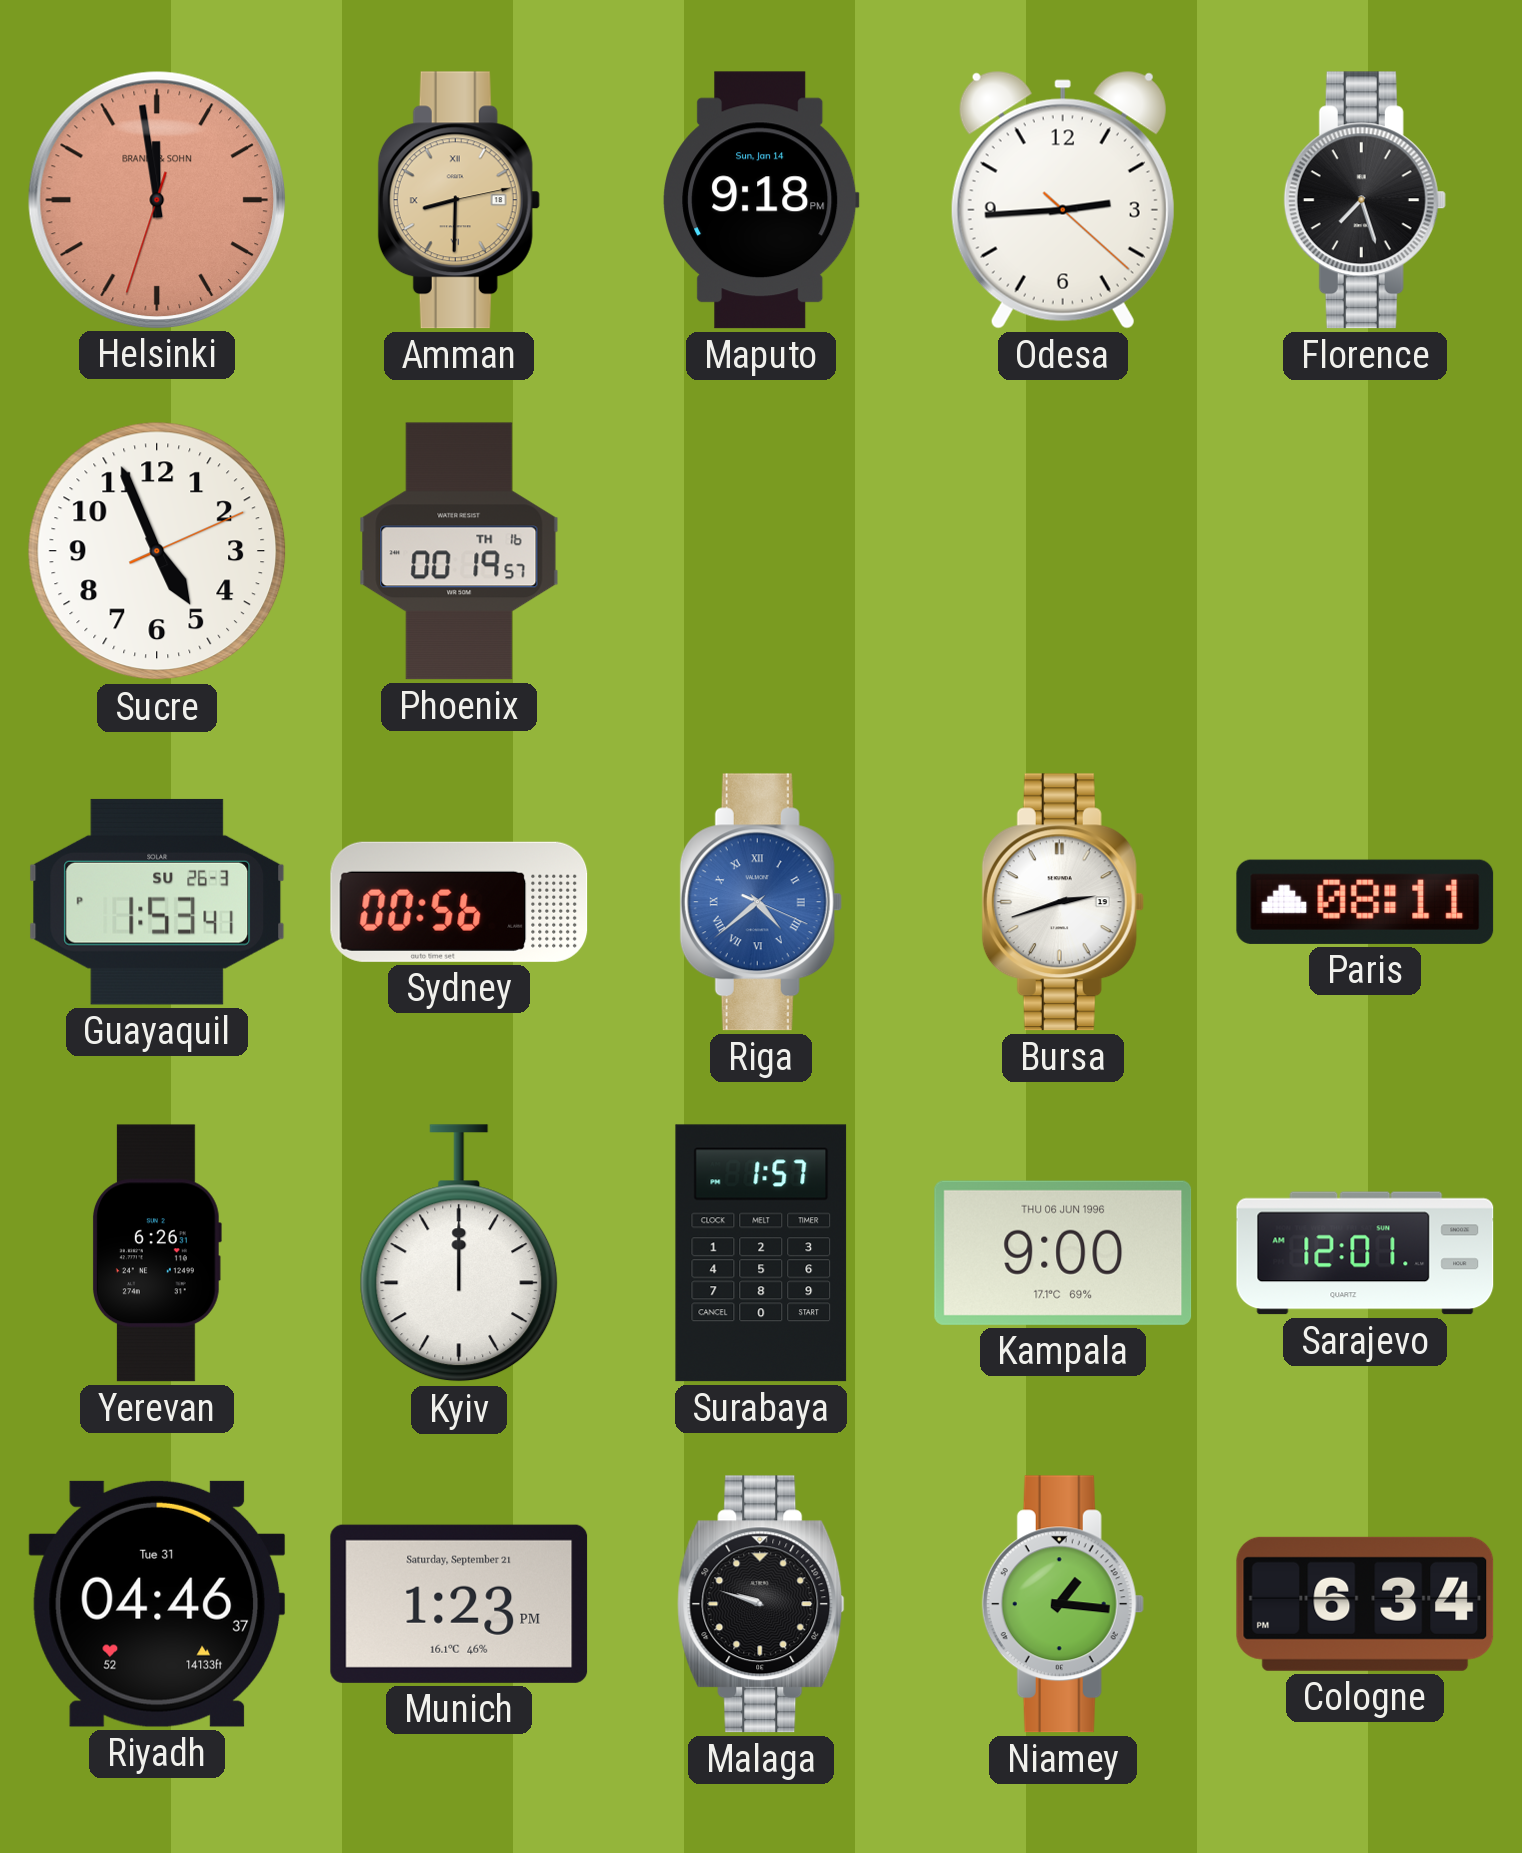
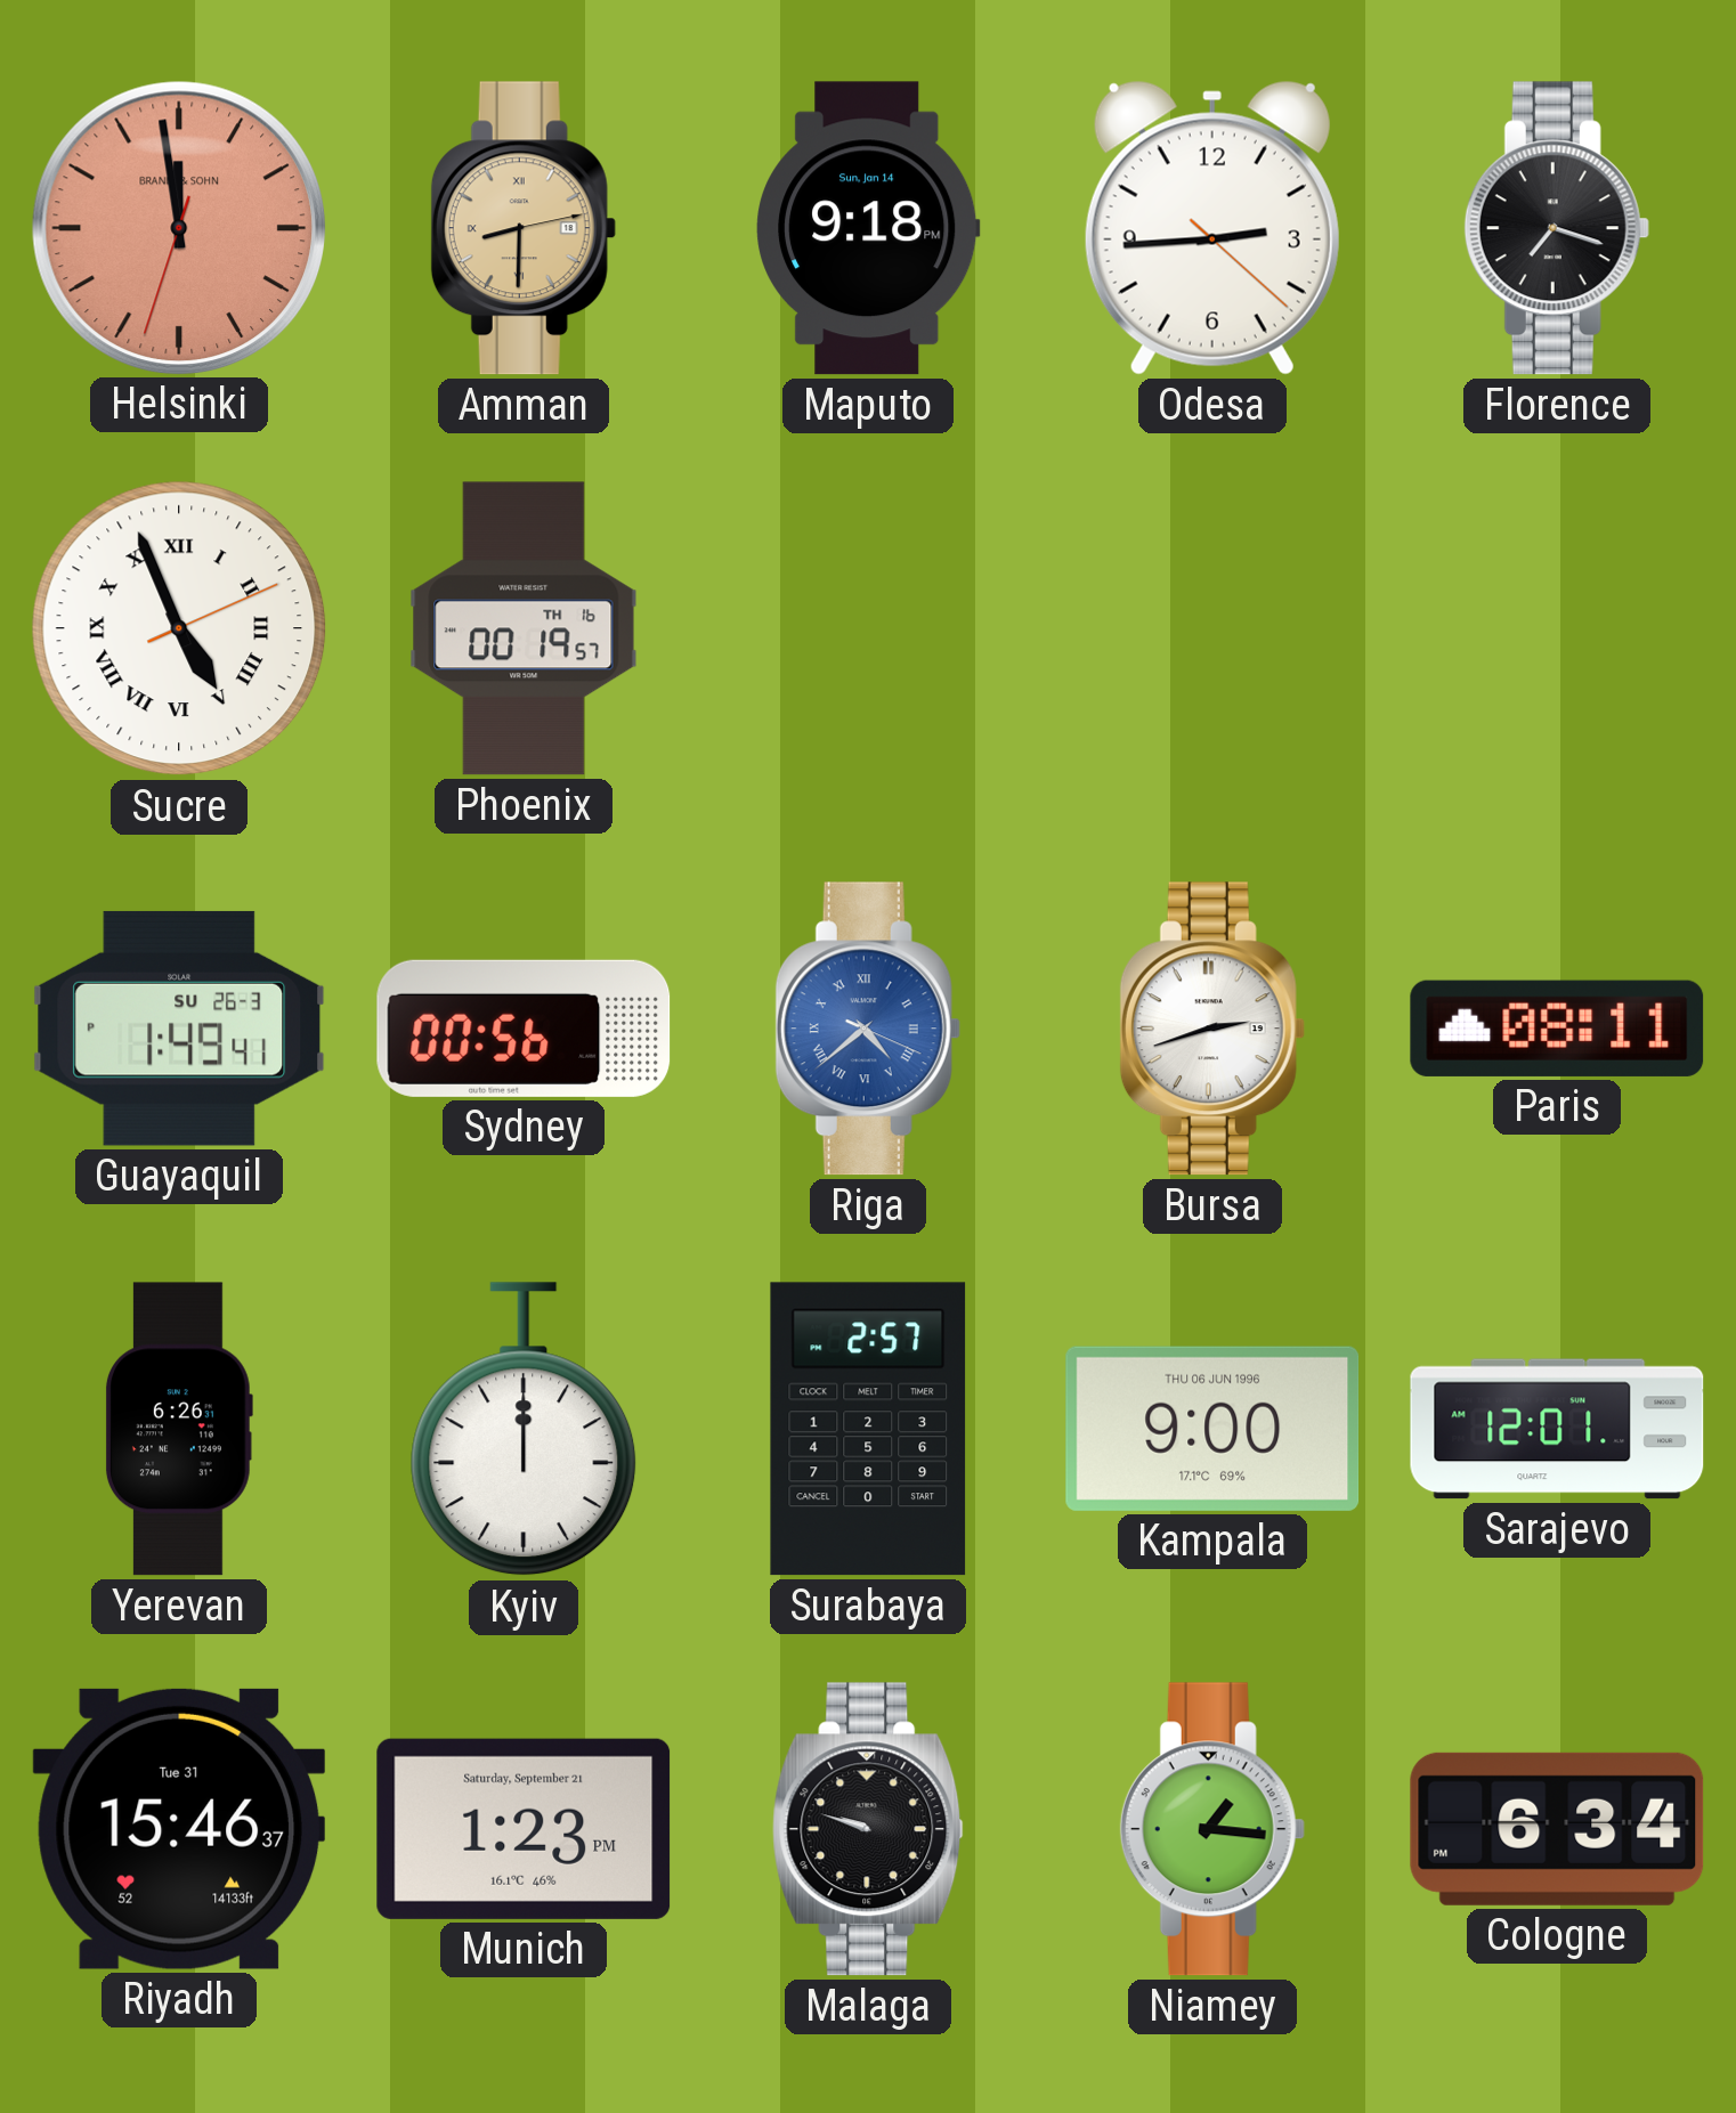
Florence: 7:27 -> 7:18 (1557, 228)
Sucre numerals: Arabic -> Roman (179, 628)
Guayaquil: 1:53 -> 1:49 (179, 1029)
Surabaya: 1:57 -> 2:57 (868, 1429)
Riyadh: 04:46 -> 15:46 (179, 1829)
